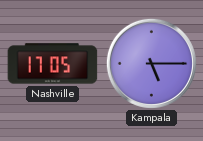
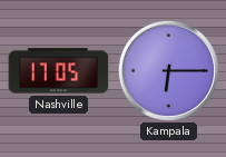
Kampala: 5:15 -> 6:15 (168, 70)
